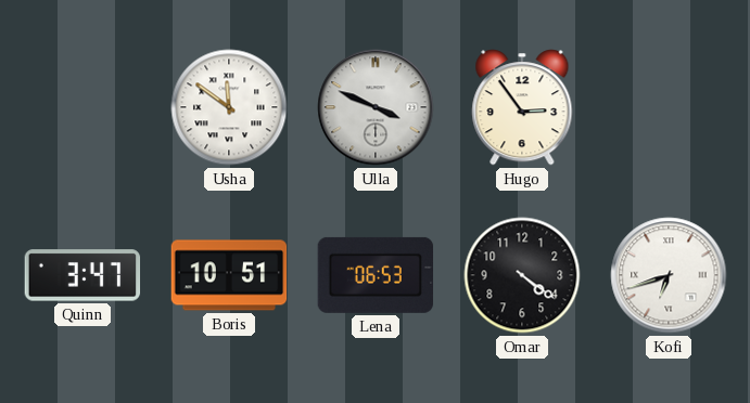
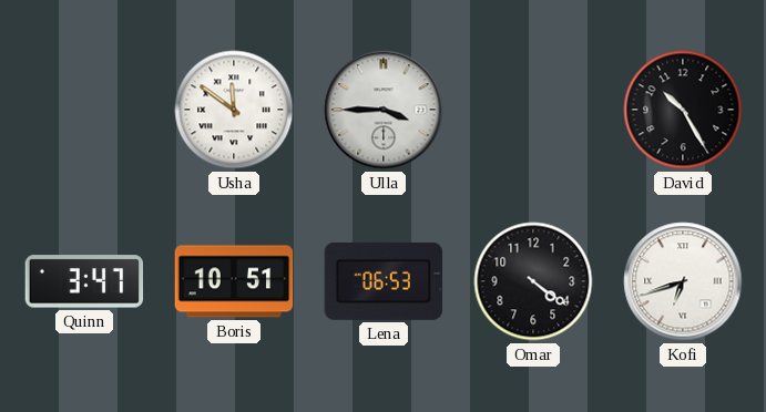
Ulla: 3:49 -> 3:45 (384, 110)
Hugo: 2:54 -> none (522, 107)
David: none -> 10:25 (683, 110)
